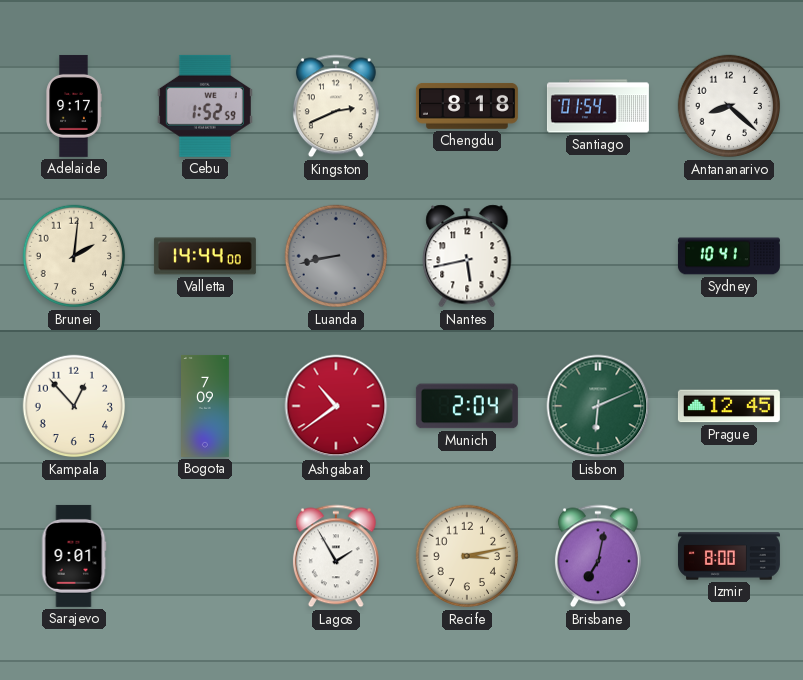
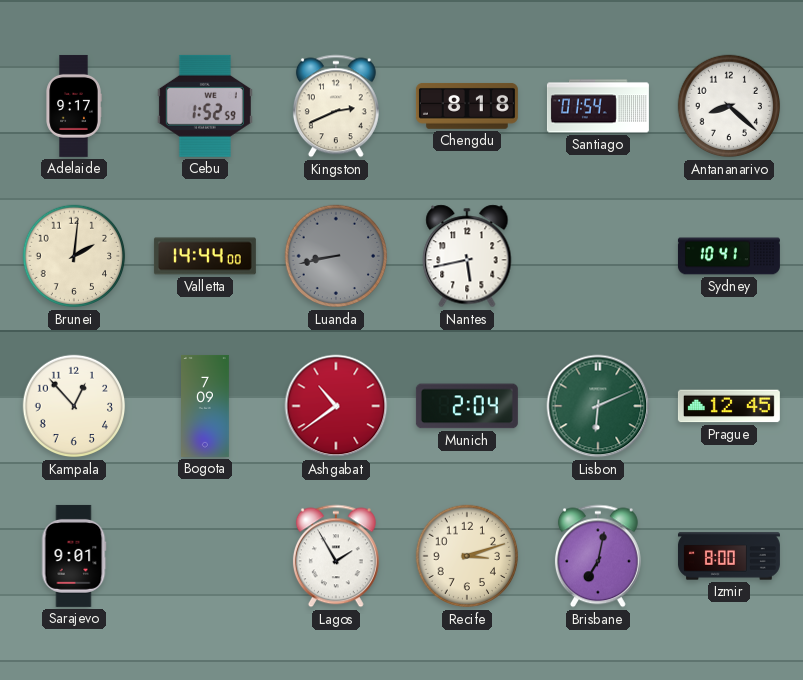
Recife: 3:13 -> 3:12 (467, 556)
